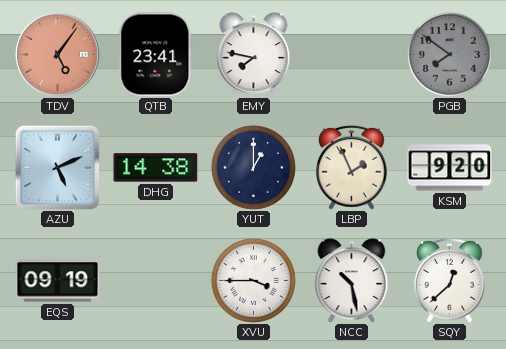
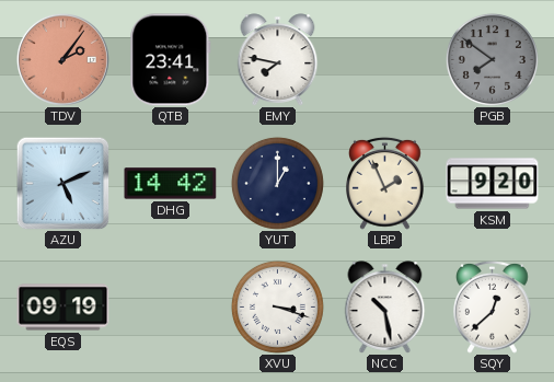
TDV: 5:06 -> 2:06 (64, 60)
DHG: 14:38 -> 14:42 (171, 184)
XVU: 3:45 -> 3:18 (277, 306)
